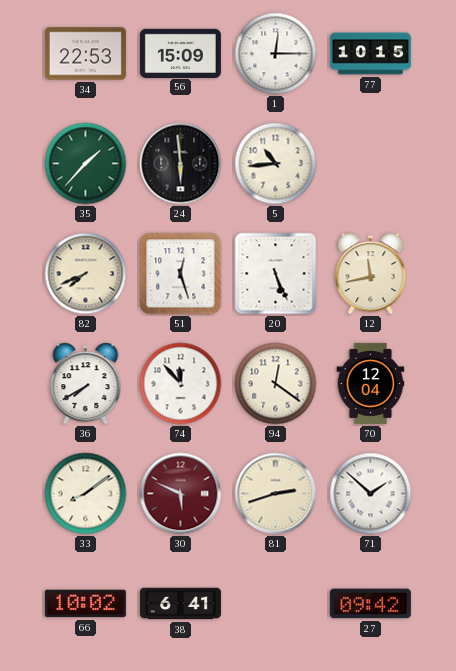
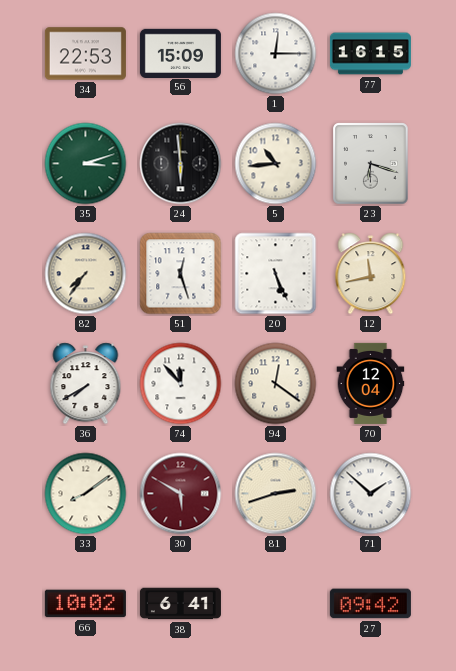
77: 10:15 -> 16:15 (370, 54)
35: 1:37 -> 3:12 (86, 164)
23: none -> 6:18 (371, 164)
82: 7:41 -> 7:36 (86, 274)
30: 5:49 -> 5:50 (181, 494)
